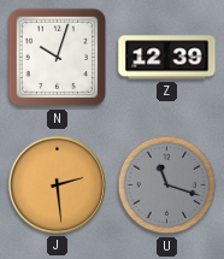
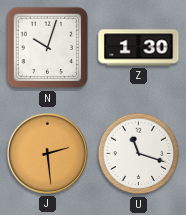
Z: 12:39 -> 1:30 (139, 48)
U dial: grey -> white (139, 154)
